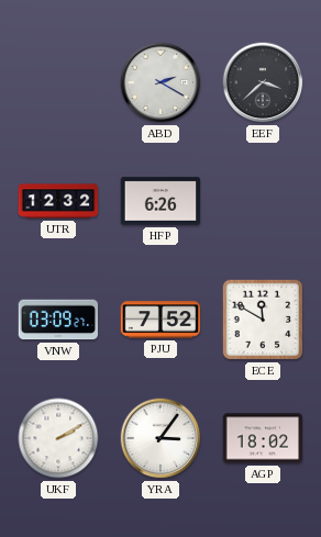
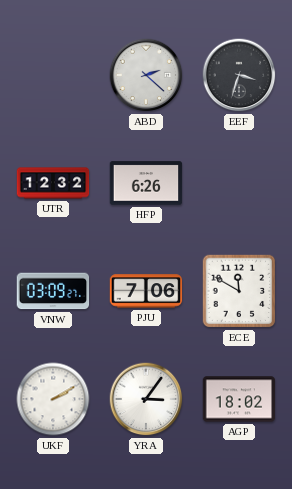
ABD: 2:20 -> 2:22 (146, 75)
EEF: 3:38 -> 3:33 (239, 75)
PJU: 7:52 -> 7:06 (146, 291)
